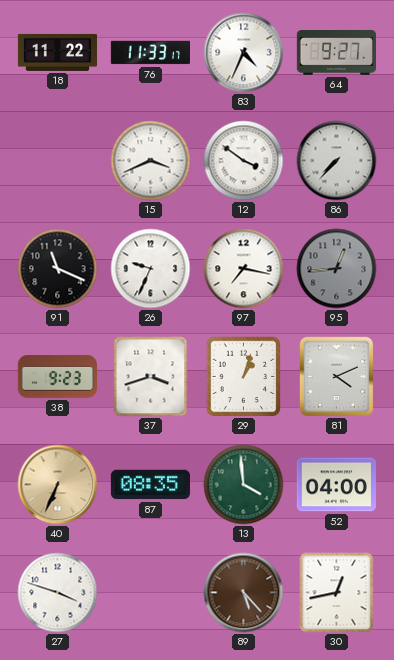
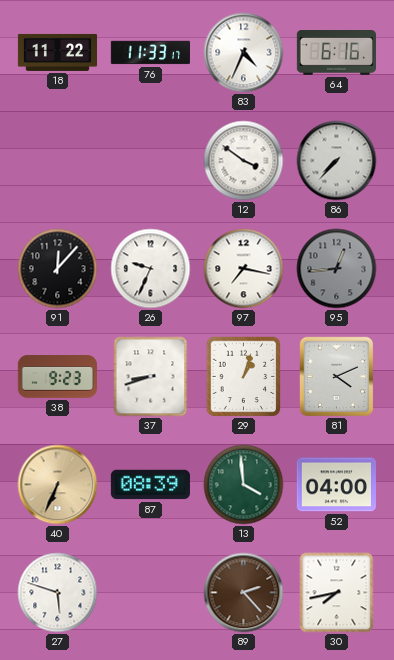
64: 9:27 -> 6:16 (336, 53)
15: 3:41 -> none (151, 161)
91: 11:19 -> 12:07 (58, 269)
37: 3:42 -> 8:42 (151, 377)
87: 08:35 -> 08:39 (150, 485)
27: 3:48 -> 5:48 (58, 593)
89: 5:23 -> 2:23 (244, 593)
30: 12:43 -> 7:43 (337, 593)
